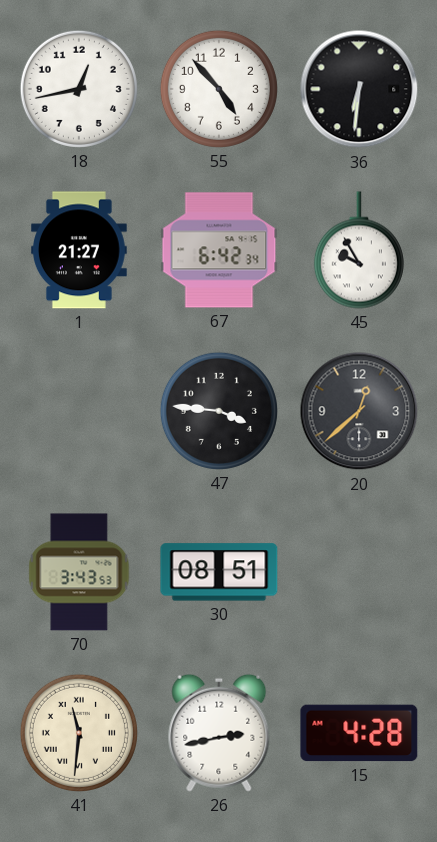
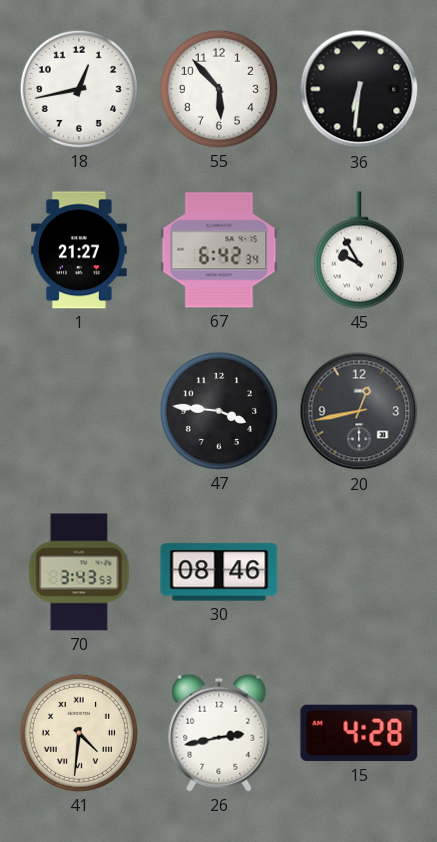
55: 4:53 -> 5:53 (219, 89)
20: 12:38 -> 12:43 (359, 411)
30: 08:51 -> 08:46 (219, 572)
41: 11:31 -> 4:31 (79, 733)
